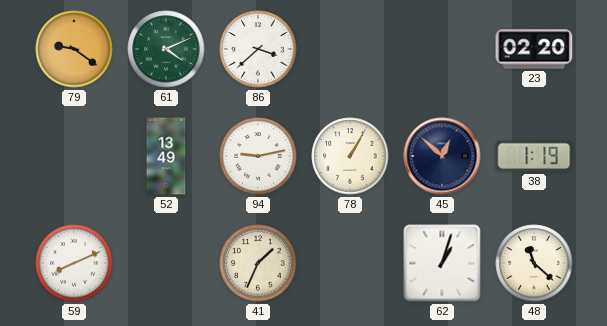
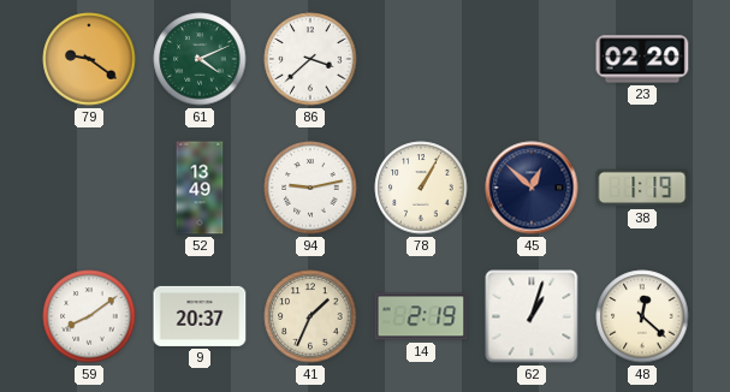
59: 8:11 -> 8:09 (89, 316)
9: none -> 20:37 (200, 316)
14: none -> 2:19 (421, 316)
48: 11:22 -> 12:22 (642, 316)
